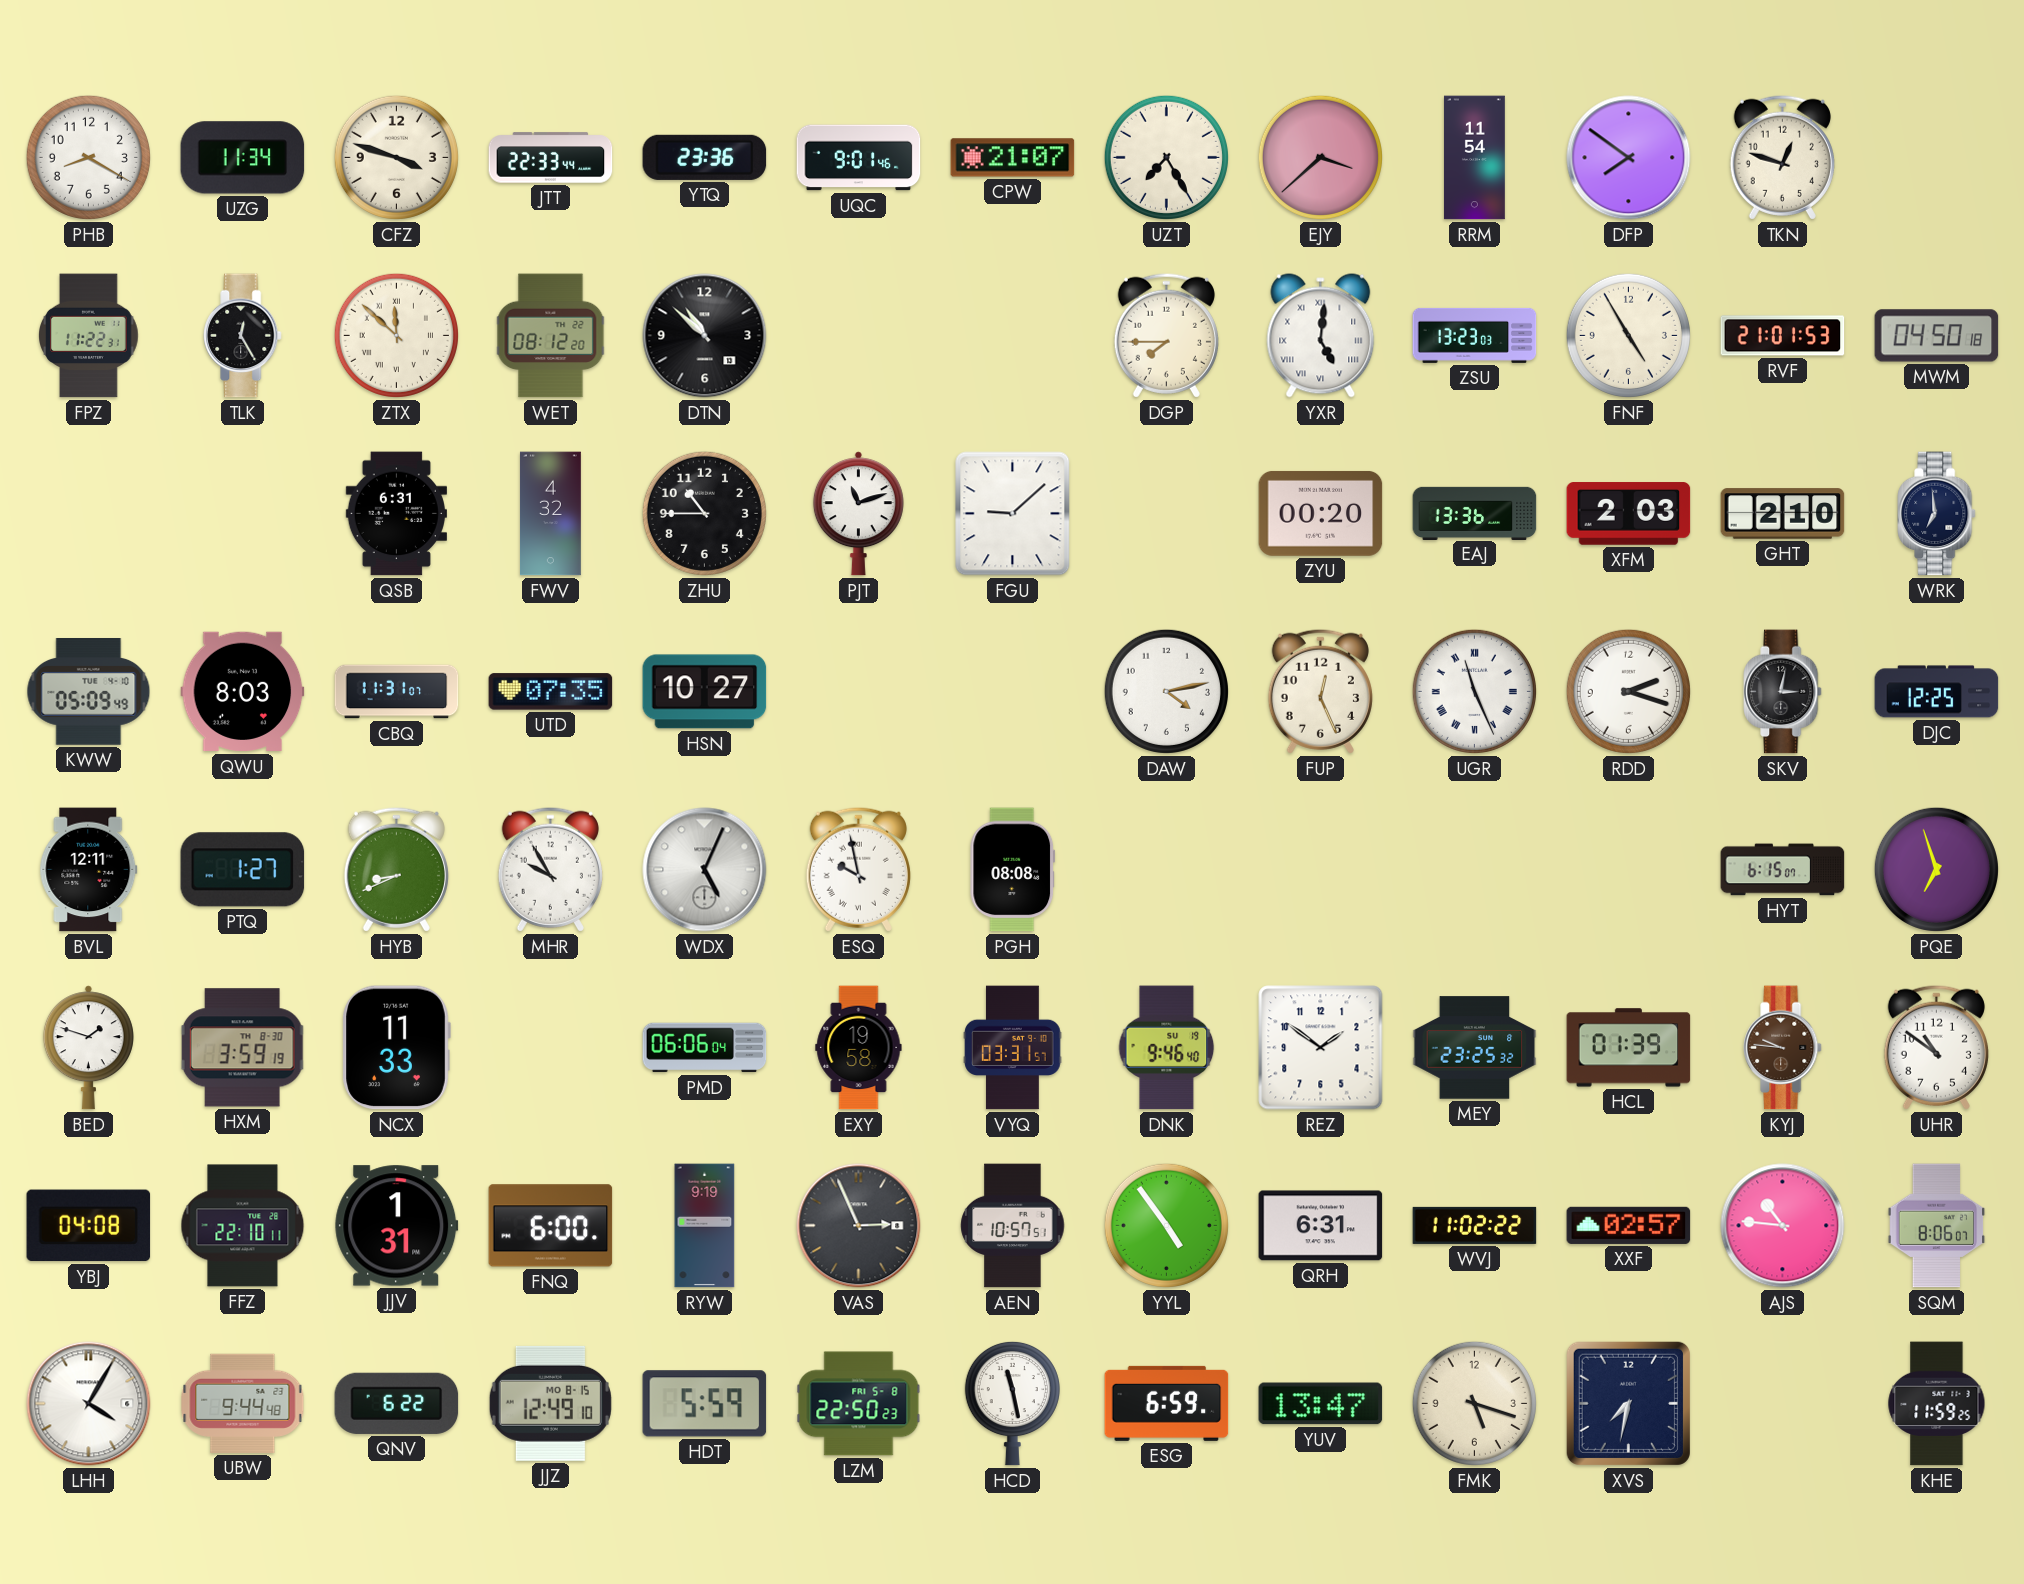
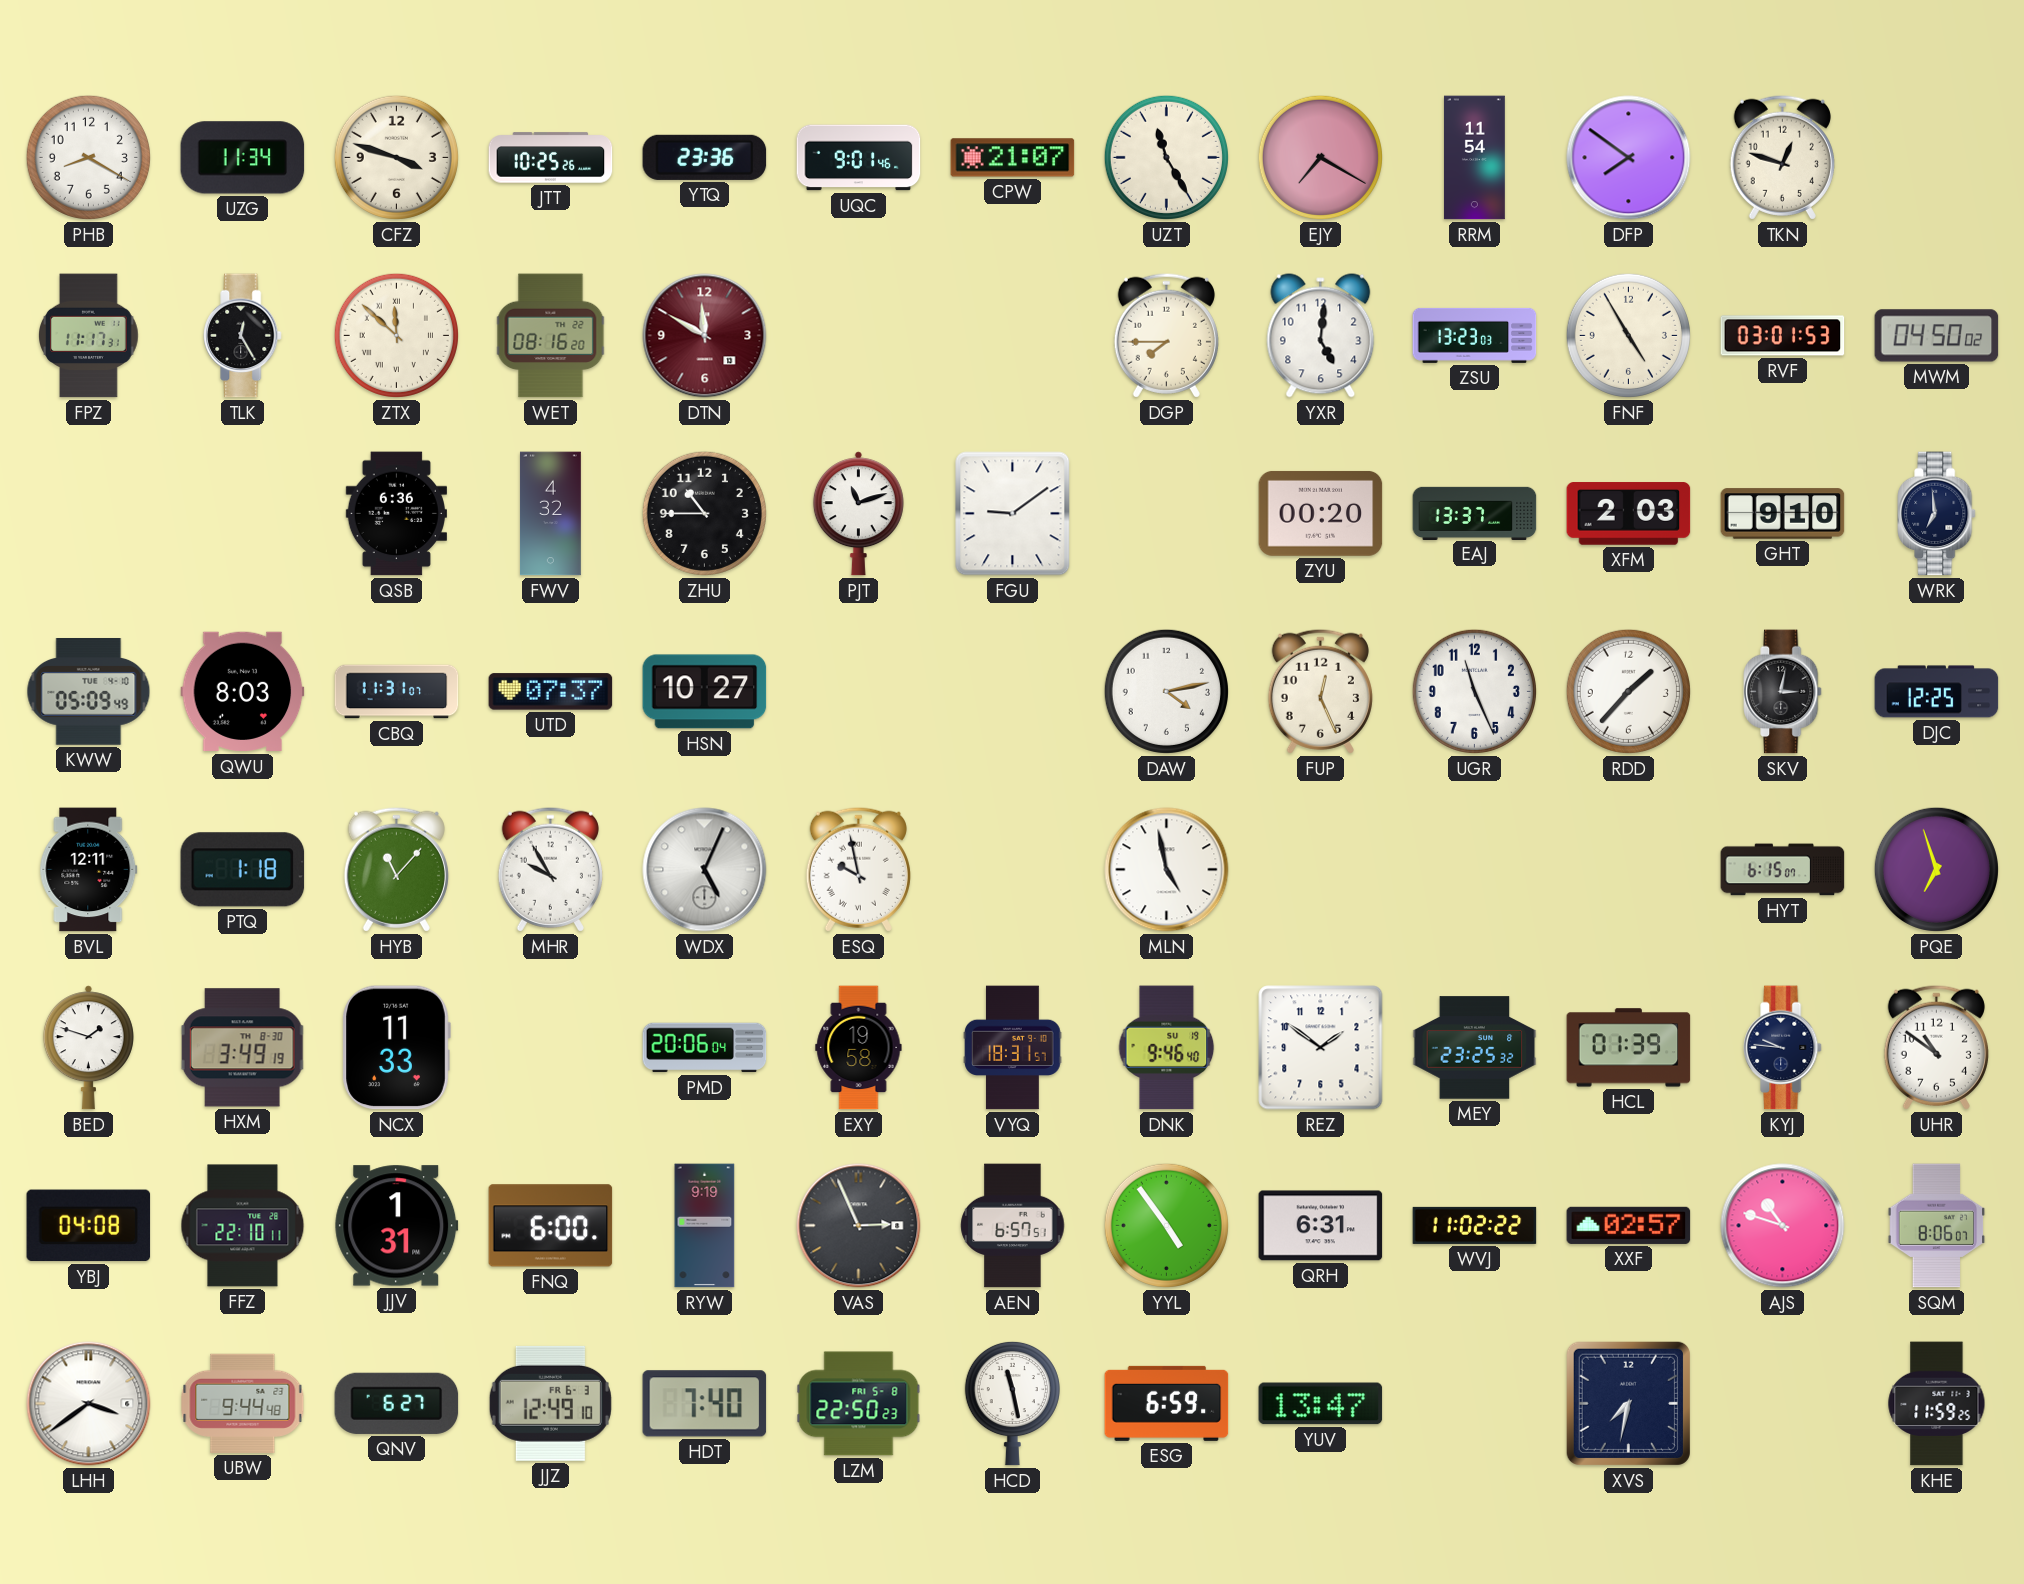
JTT: 22:33 -> 10:25 (551, 158)
UZT: 7:25 -> 11:25 (1166, 157)
EJY: 3:38 -> 7:20 (1320, 157)
FPZ: 11:22 -> 11:17 (89, 336)
WET: 08:12 -> 08:16 (551, 336)
DTN: 10:52 -> 11:50 (705, 336)
DTN dial: black -> burgundy (705, 336)
YXR numerals: Roman -> Arabic (1321, 336)
RVF: 21:01 -> 03:01 (1783, 336)
MWM: 04:50:18 -> 04:50:02 (1937, 336)
QSB: 6:31 -> 6:36 (396, 514)
FGU: 9:08 -> 9:09 (1013, 514)
EAJ: 13:36 -> 13:37 (1475, 513)
GHT: 2:10 -> 9:10 (1783, 514)
UTD: 07:35 -> 07:37 (551, 692)
UGR numerals: Roman -> Arabic (1474, 691)
RDD: 2:18 -> 1:37 (1628, 691)
PTQ: 1:27 -> 1:18 (243, 870)
HYB: 8:41 -> 11:07 (396, 869)
PGH: 08:08 -> none (1013, 870)
MLN: none -> 4:58 (1167, 870)
HXM: 3:59 -> 3:49 (242, 1048)
PMD: 06:06 -> 20:06 (705, 1048)
VYQ: 03:31 -> 18:31 (1013, 1048)
KYJ dial: brown -> navy (1783, 1048)
AEN: 10:57 -> 6:57 (1013, 1226)
AJS: 10:46 -> 10:48 (1783, 1226)
LHH: 4:05 -> 3:39 (89, 1404)
QNV: 6:22 -> 6:27 (397, 1403)
JJZ date: MO 8-15 -> FR 6-3 (550, 1403)
HDT: 5:59 -> 7:40 (705, 1404)
FMK: 5:18 -> none (1474, 1403)
